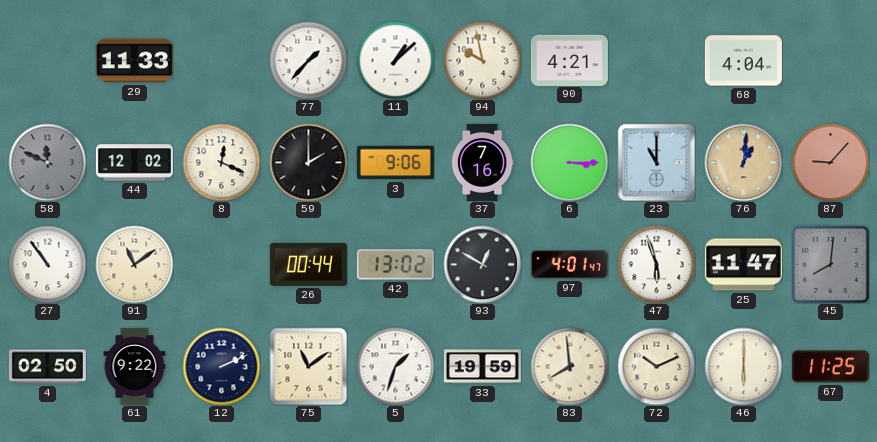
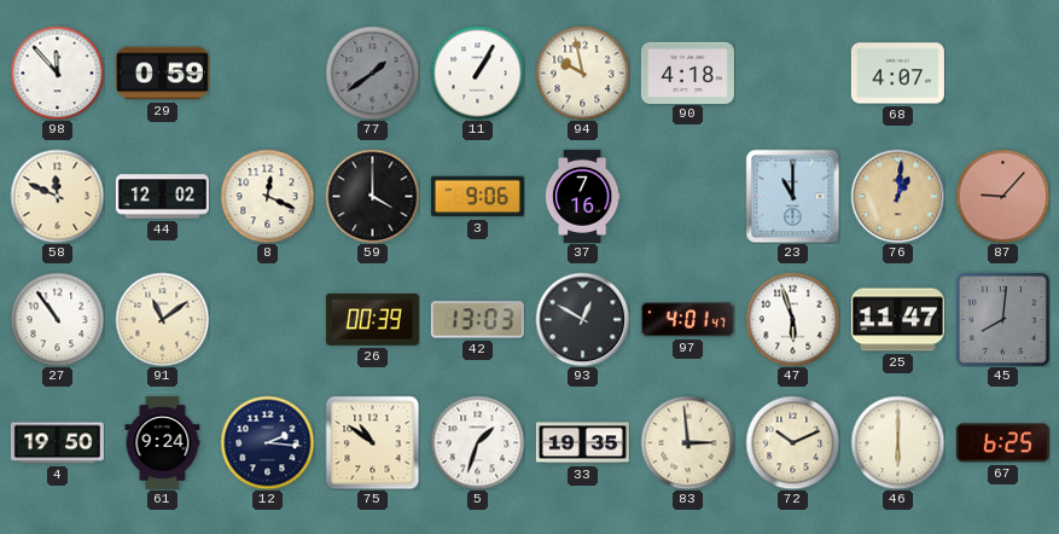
98: none -> 11:53 (57, 72)
29: 11:33 -> 0:59 (162, 74)
77: 1:37 -> 1:39 (372, 72)
77 dial: white -> grey (372, 72)
11: 1:08 -> 1:05 (477, 72)
90: 4:21 -> 4:18 (687, 72)
68: 4:04 -> 4:07 (897, 74)
58 dial: grey -> cream (57, 196)
59: 2:00 -> 4:00 (372, 196)
6: 3:15 -> none (569, 162)
26: 00:44 -> 00:39 (372, 319)
42: 13:02 -> 13:03 (477, 320)
4: 02:50 -> 19:50 (57, 443)
61: 9:22 -> 9:24 (163, 442)
12: 2:11 -> 2:16 (267, 442)
75: 11:09 -> 10:51 (372, 442)
33: 19:59 -> 19:35 (582, 443)
83: 7:59 -> 2:59 (687, 442)
67: 11:25 -> 6:25 (1002, 443)
